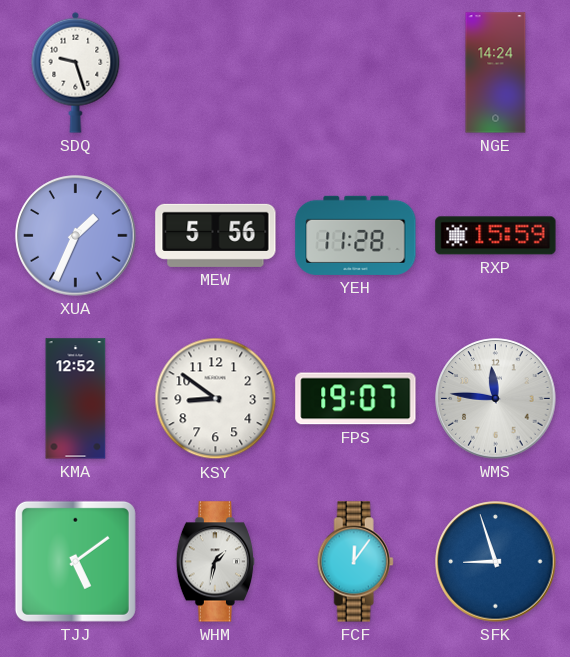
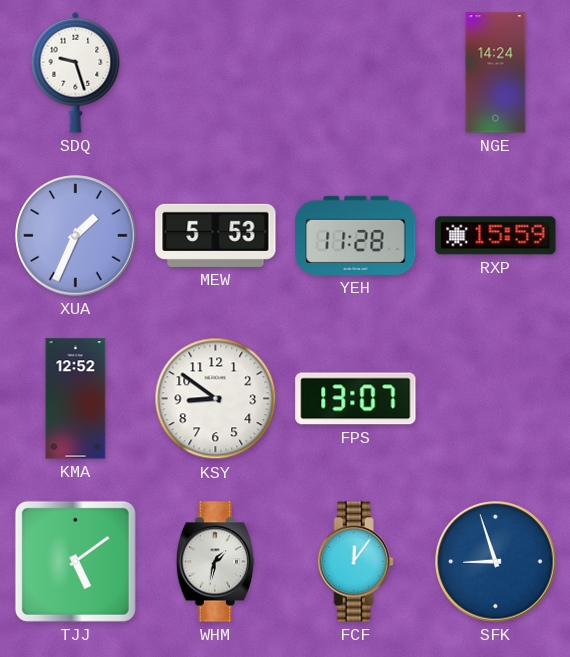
MEW: 5:56 -> 5:53 (216, 235)
FPS: 19:07 -> 13:07 (356, 399)
WMS: 11:46 -> none (496, 399)
